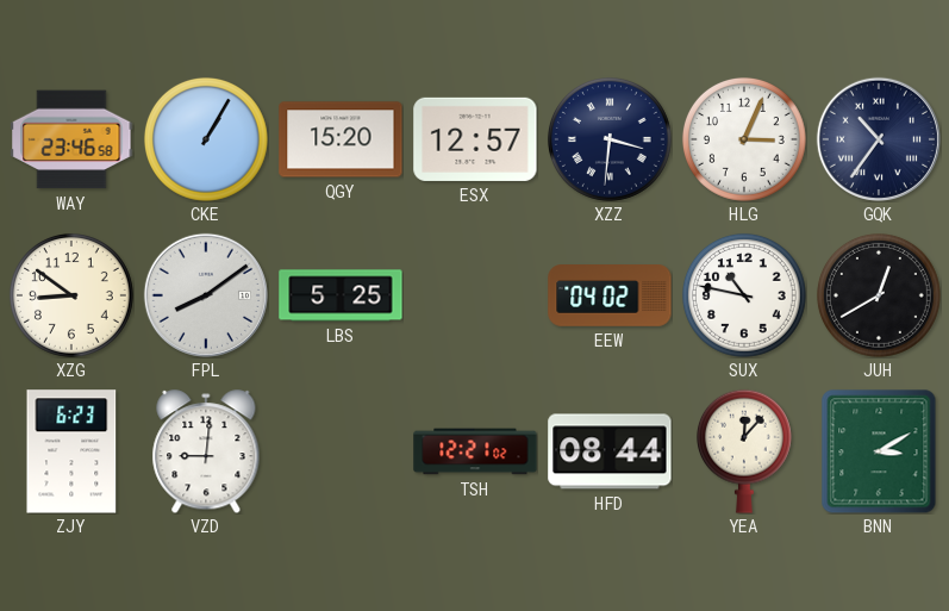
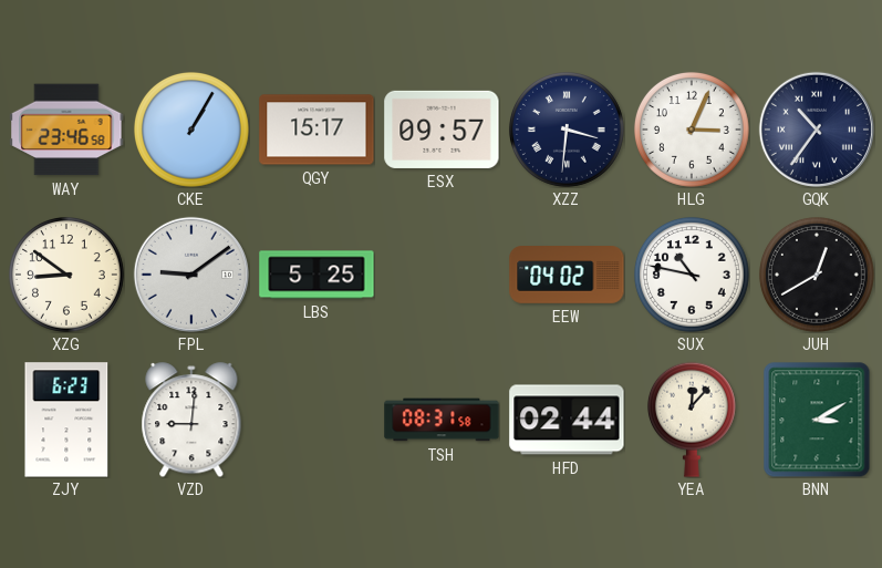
QGY: 15:20 -> 15:17 (317, 130)
ESX: 12:57 -> 09:57 (442, 130)
FPL: 8:09 -> 9:09 (191, 275)
TSH: 12:21 -> 08:31 (442, 420)
HFD: 08:44 -> 02:44 (567, 420)
